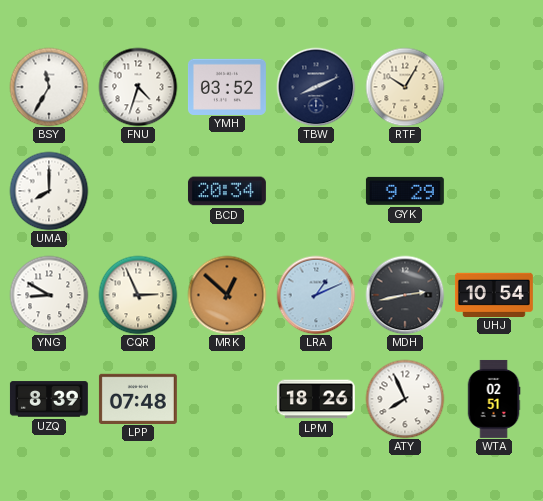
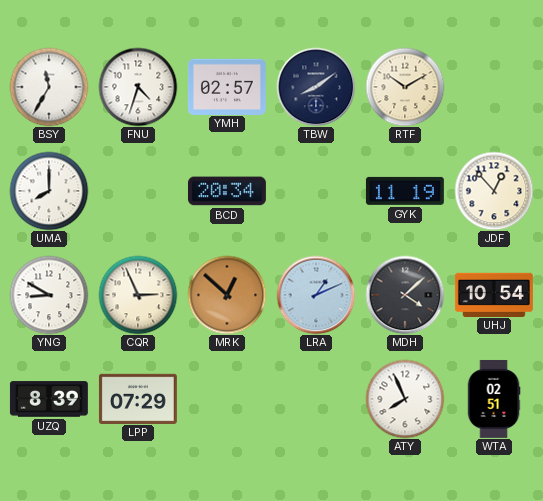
YMH: 03:52 -> 02:57 (227, 86)
TBW: 8:11 -> 8:09 (316, 87)
RTF: 10:05 -> 10:10 (405, 87)
GYK: 9:29 -> 11:19 (405, 191)
JDF: none -> 12:53 (494, 191)
MDH: 2:43 -> 4:08 (405, 295)
LPP: 07:48 -> 07:29 (138, 398)
LPM: 18:26 -> none (316, 399)
